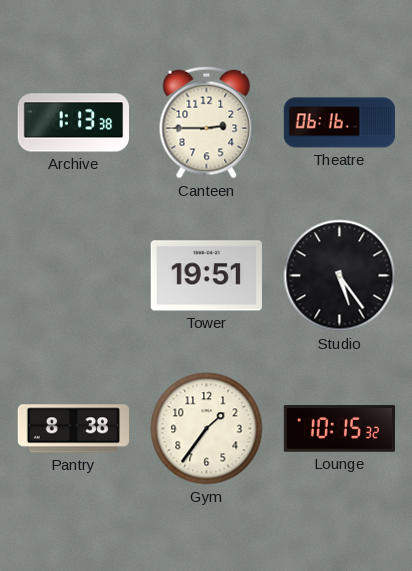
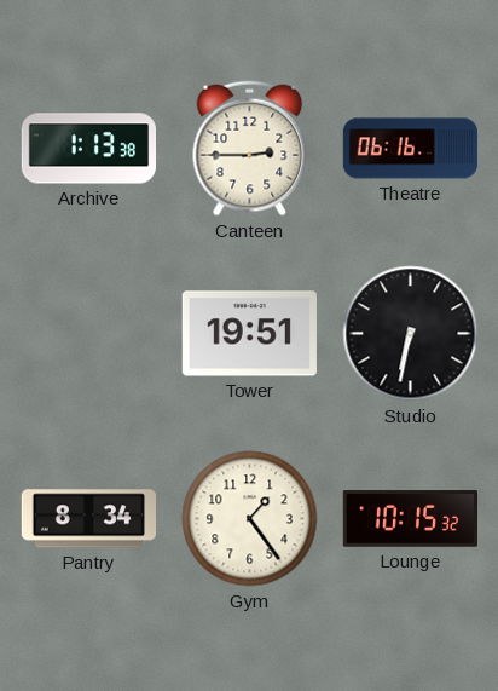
Studio: 5:24 -> 6:32 (411, 334)
Pantry: 8:38 -> 8:34 (88, 519)
Gym: 1:36 -> 1:24 (250, 519)
